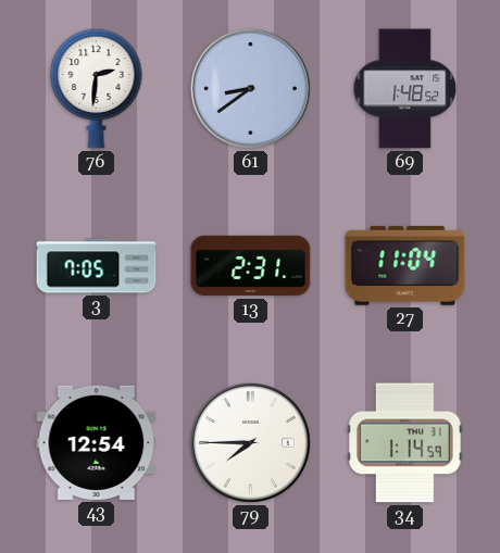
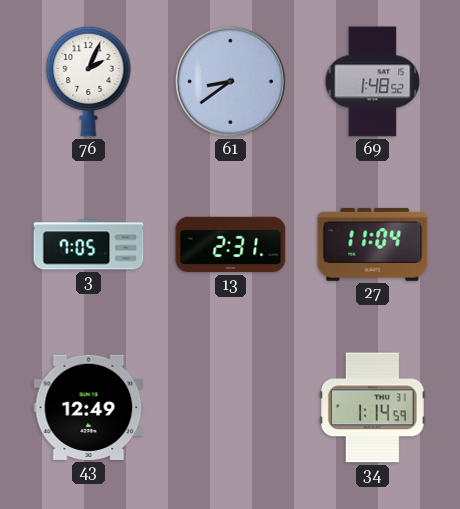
76: 2:31 -> 2:04 (89, 81)
43: 12:54 -> 12:49 (89, 407)
79: 7:45 -> none (250, 442)
